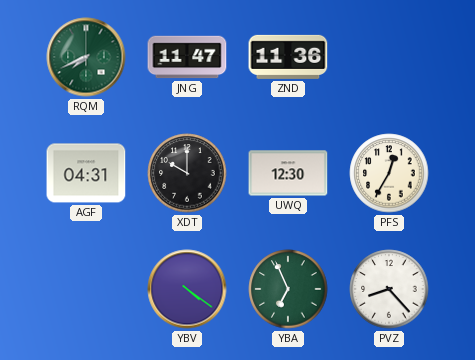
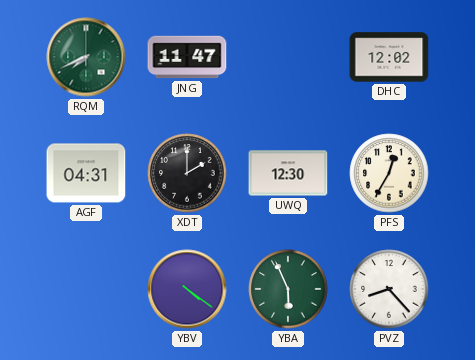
ZND: 11:36 -> none (288, 57)
DHC: none -> 12:02 (389, 57)
XDT: 10:00 -> 2:00 (187, 173)
YBA: 6:56 -> 5:56 (288, 289)
